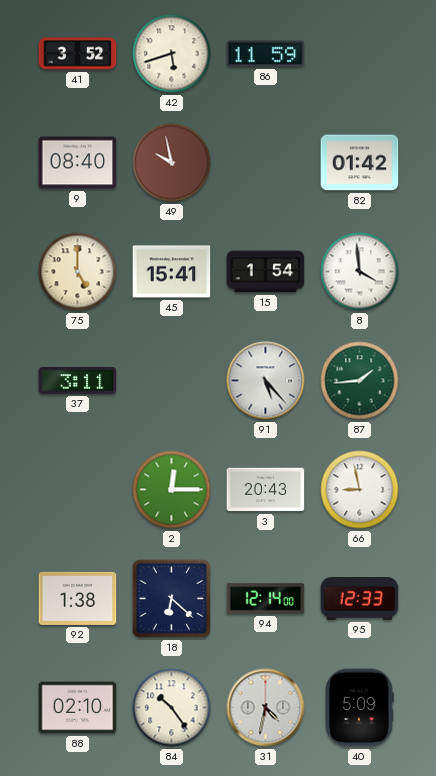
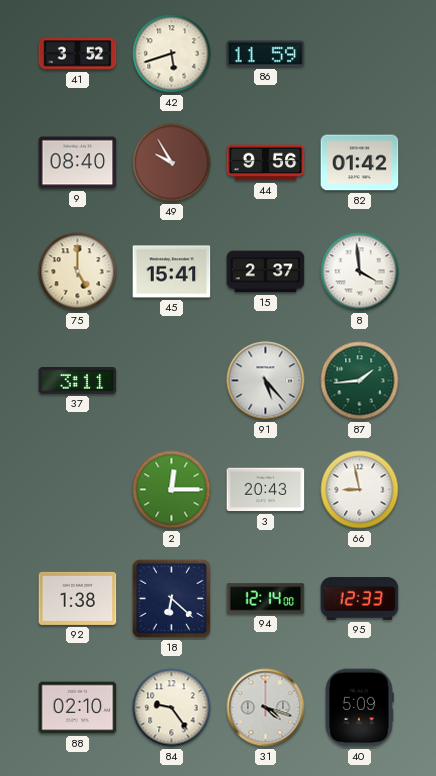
49: 9:58 -> 9:55 (172, 163)
44: none -> 9:56 (266, 163)
15: 1:54 -> 2:37 (266, 272)
84: 10:24 -> 9:24 (172, 708)
31: 4:32 -> 4:18 (266, 708)
